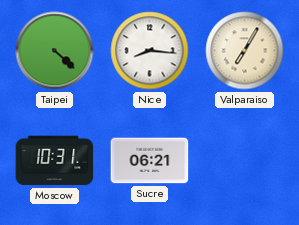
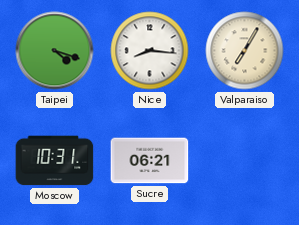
Taipei: 4:22 -> 4:18 (55, 51)
